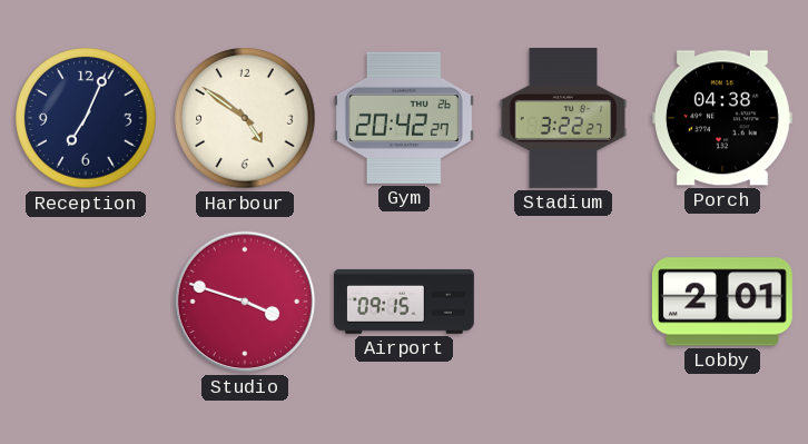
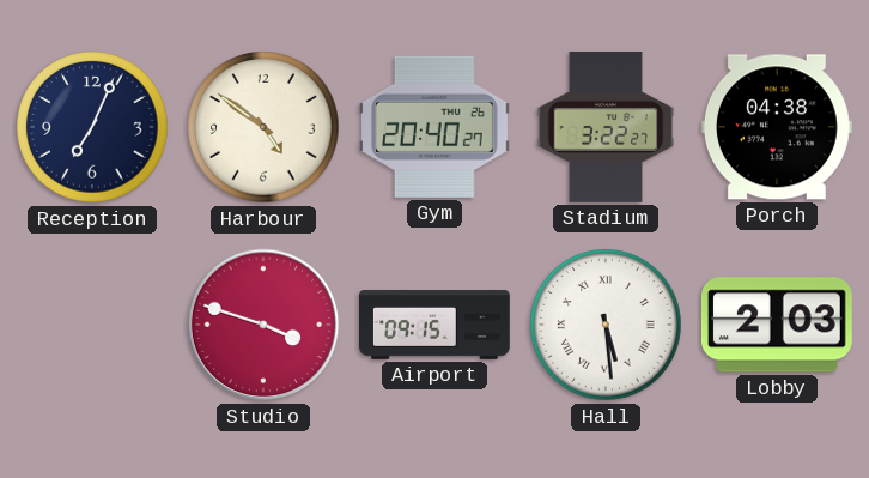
Gym: 20:42 -> 20:40 (434, 127)
Hall: none -> 5:29 (606, 325)
Lobby: 2:01 -> 2:03 (777, 325)
